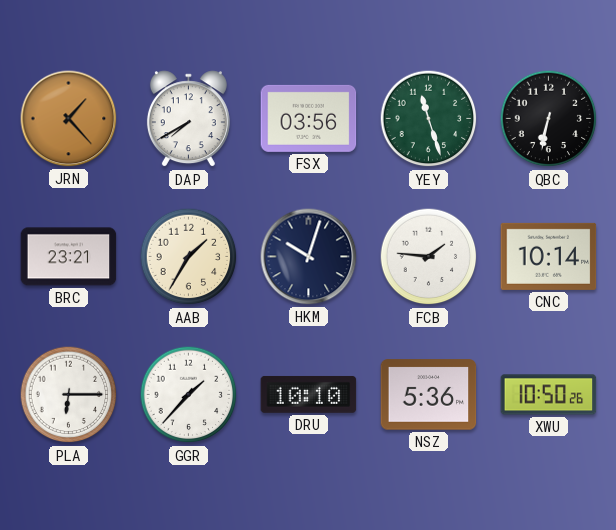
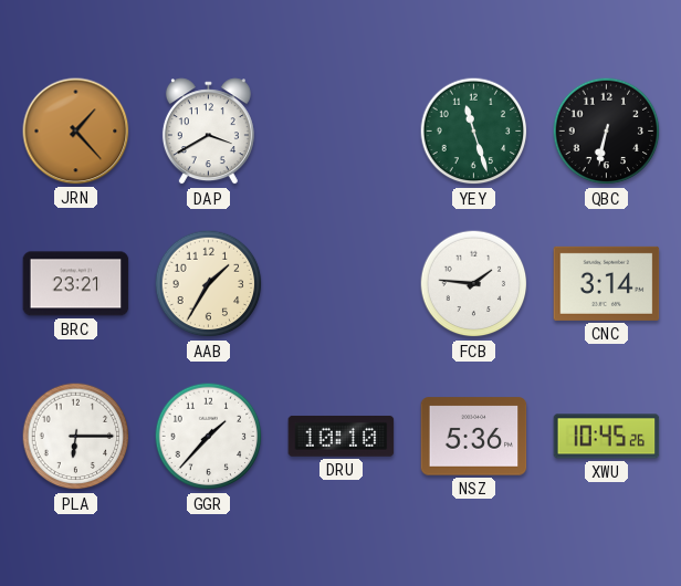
DAP: 7:40 -> 3:40 (208, 132)
FSX: 03:56 -> none (309, 118)
HKM: 10:03 -> none (309, 257)
CNC: 10:14 -> 3:14 (607, 283)
XWU: 10:50 -> 10:45 (607, 437)
